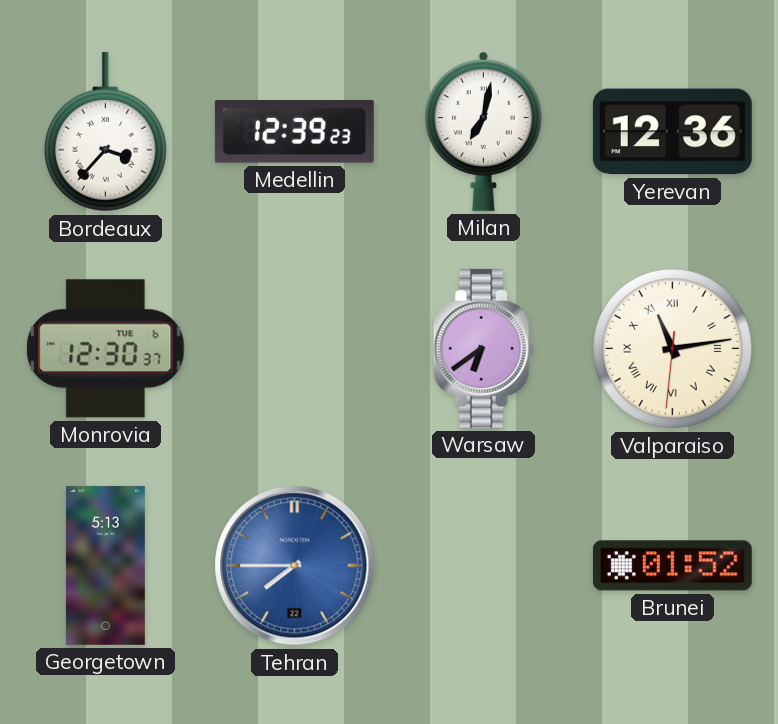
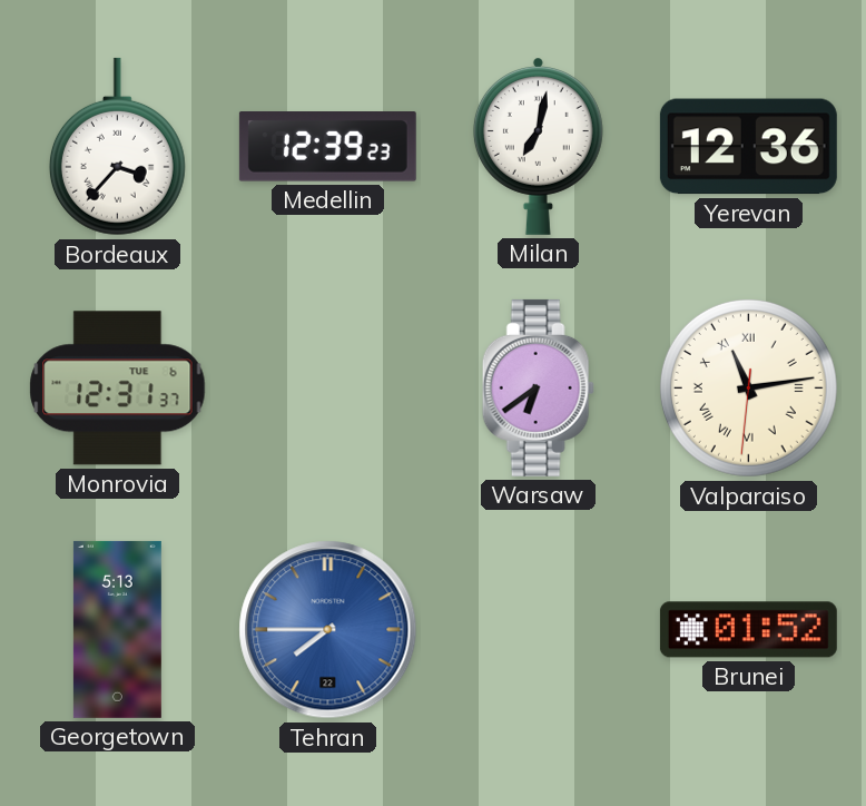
Monrovia: 12:30 -> 12:31 (118, 389)
